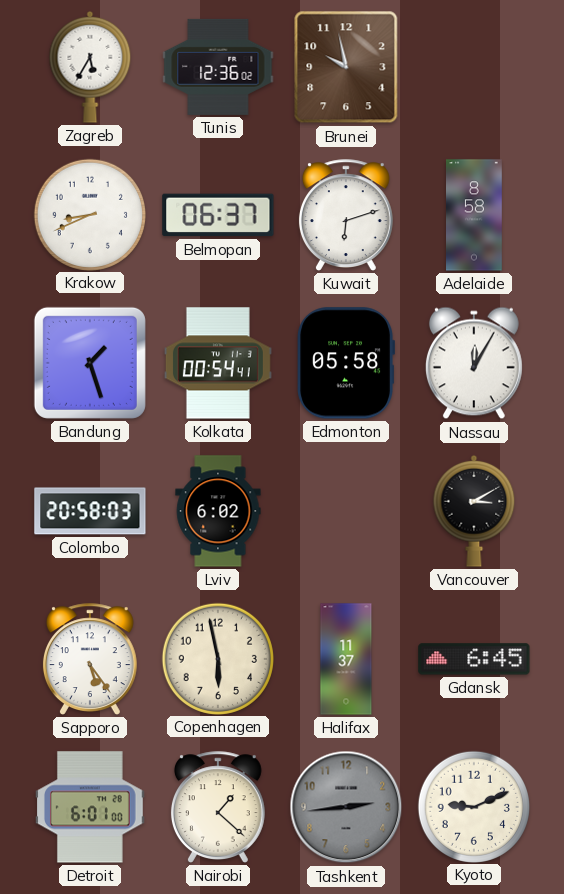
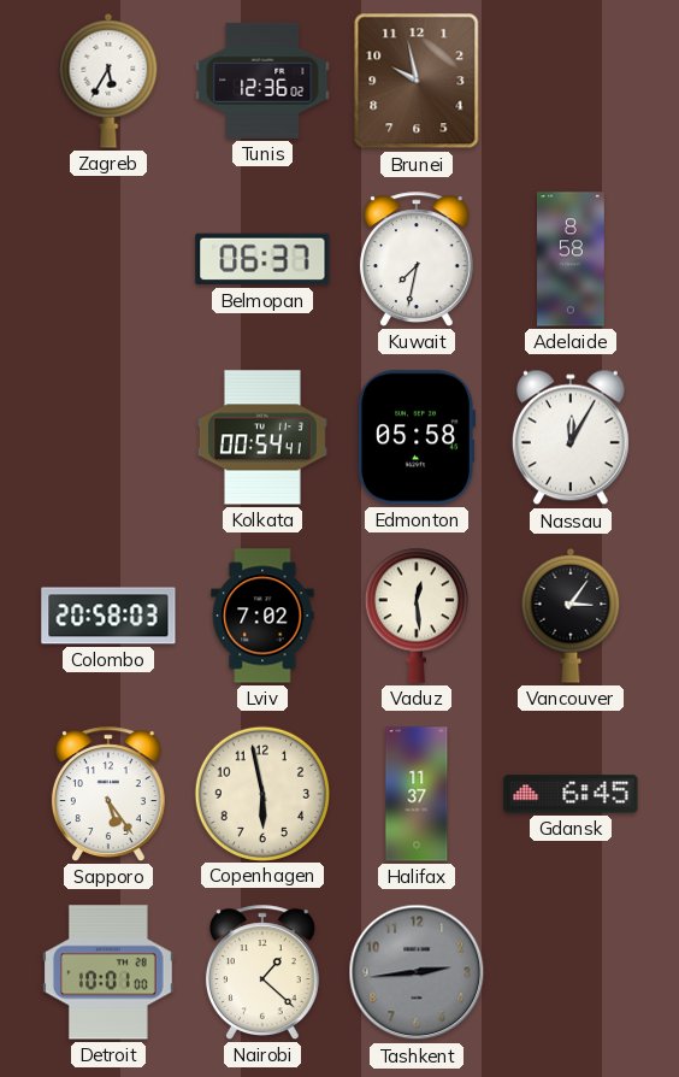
Krakow: 8:41 -> none (90, 214)
Kuwait: 6:12 -> 7:32 (417, 259)
Bandung: 1:27 -> none (90, 363)
Lviv: 6:02 -> 7:02 (262, 616)
Vaduz: none -> 12:29 (417, 616)
Vancouver: 3:10 -> 3:06 (571, 616)
Detroit: 6:01 -> 10:01 (110, 972)
Kyoto: 9:11 -> none (474, 806)
